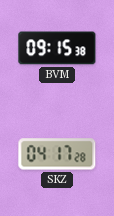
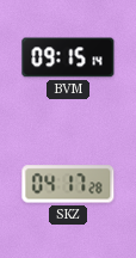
BVM: 09:15:38 -> 09:15:14 (68, 57)
